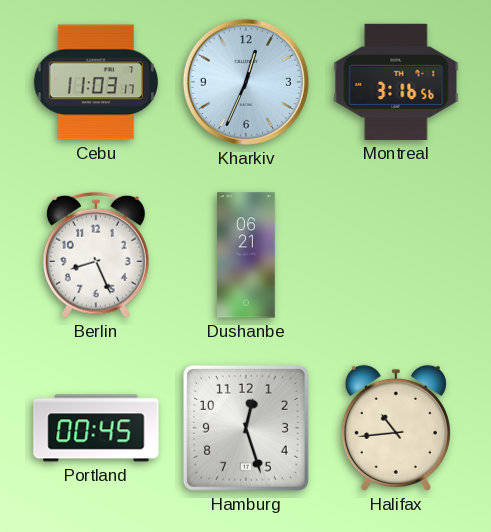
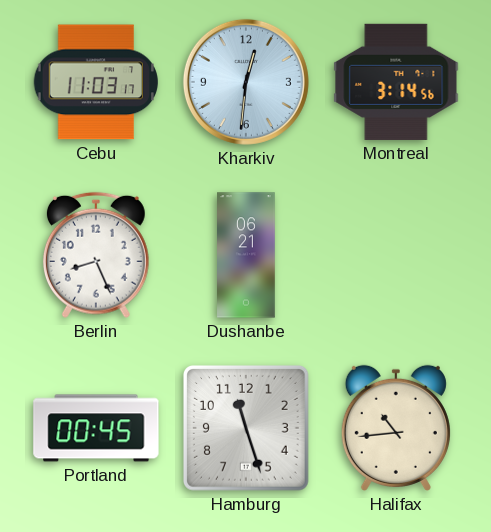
Kharkiv: 12:34 -> 12:31 (246, 82)
Montreal: 3:16 -> 3:14 (396, 82)
Hamburg: 12:27 -> 11:27 (246, 428)
